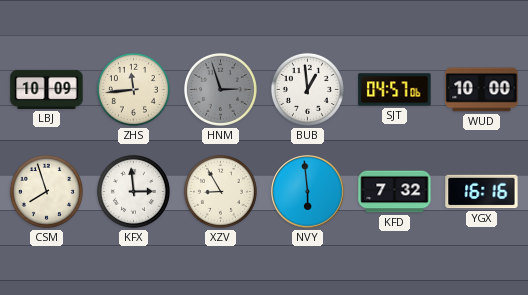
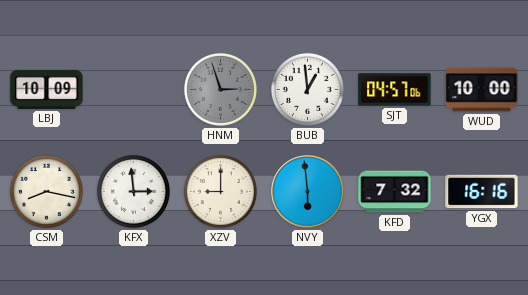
ZHS: 11:44 -> none (133, 89)
CSM: 7:57 -> 8:17 (46, 191)
XZV: 8:55 -> 9:00 (220, 191)
